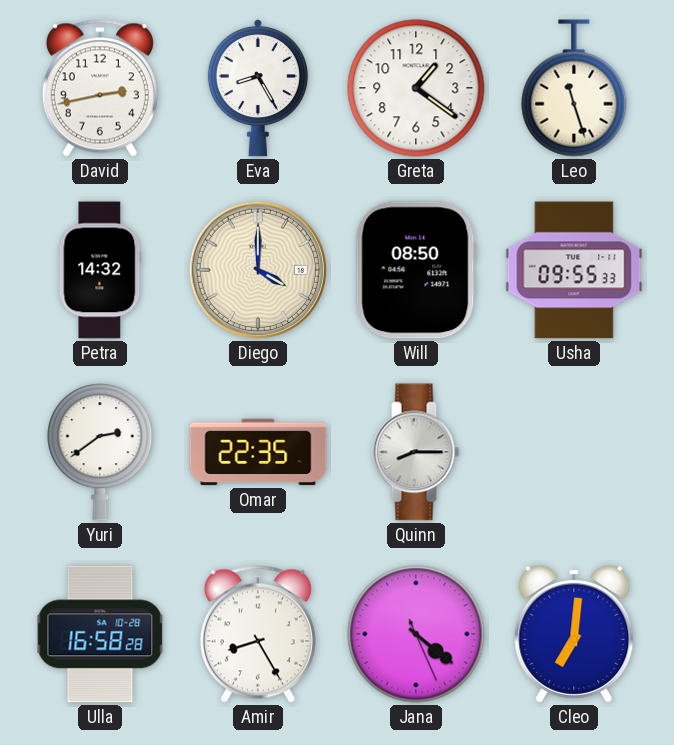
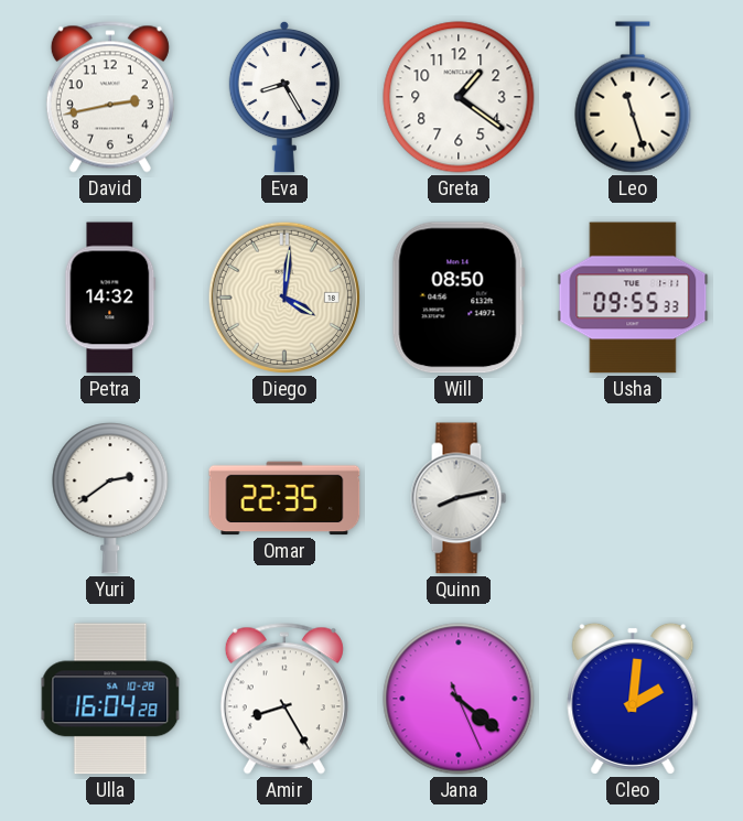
Diego: 4:00 -> 4:01 (284, 298)
Quinn: 8:15 -> 8:13 (459, 498)
Ulla: 16:58 -> 16:04 (110, 699)
Cleo: 7:01 -> 2:01 (633, 699)
